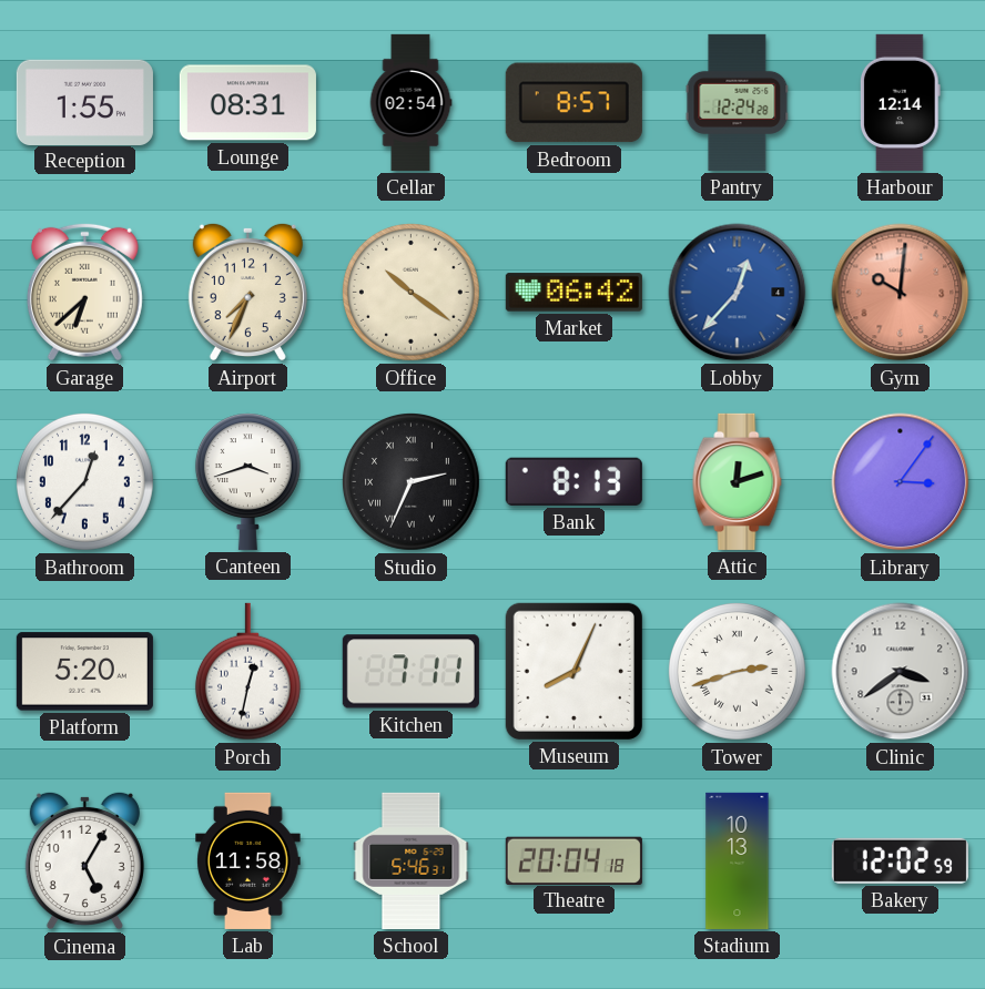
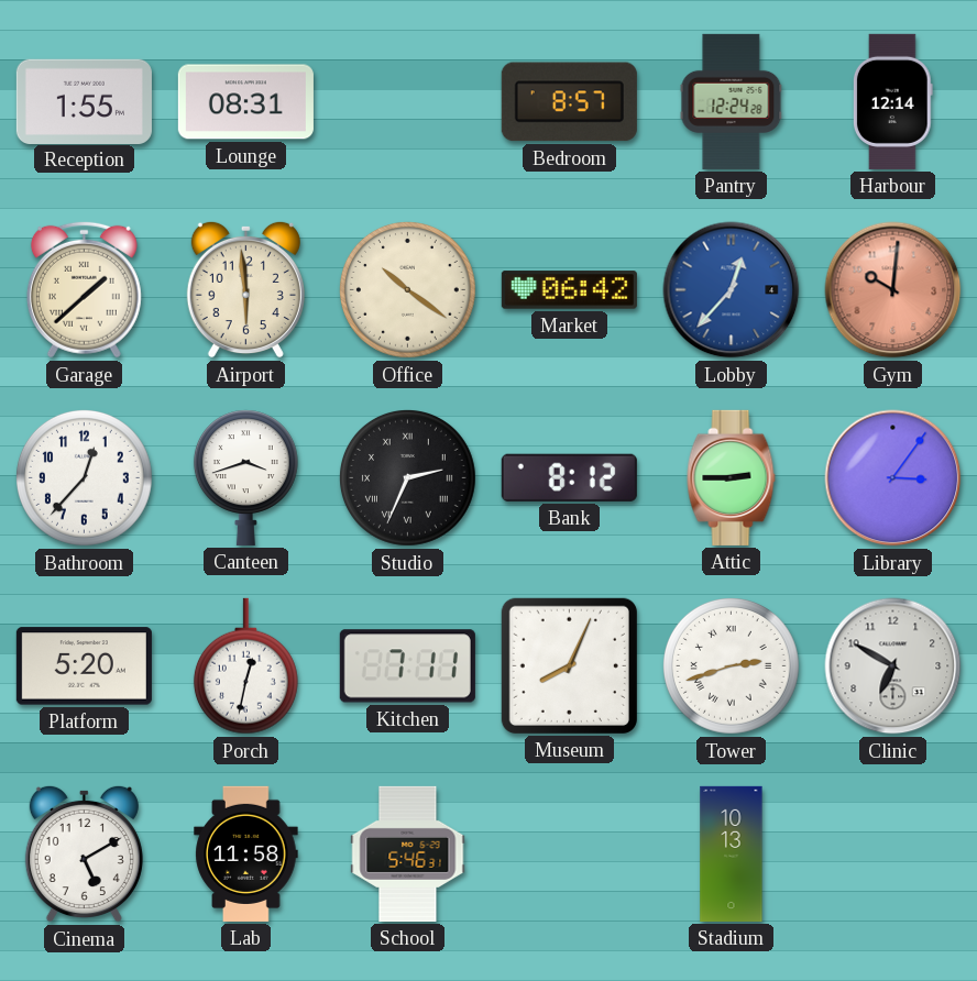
Cellar: 02:54 -> none (410, 102)
Garage: 6:38 -> 1:38 (84, 289)
Airport: 7:34 -> 5:59 (245, 289)
Bank: 8:13 -> 8:12 (569, 477)
Attic: 12:12 -> 2:45 (732, 477)
Clinic: 3:39 -> 6:50 (893, 666)
Cinema: 5:05 -> 5:10 (84, 853)
Theatre: 20:04 -> none (573, 860)
Bakery: 12:02 -> none (900, 860)
